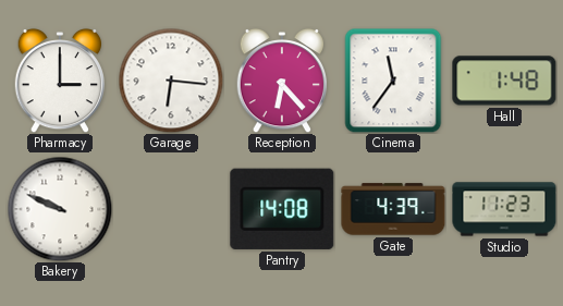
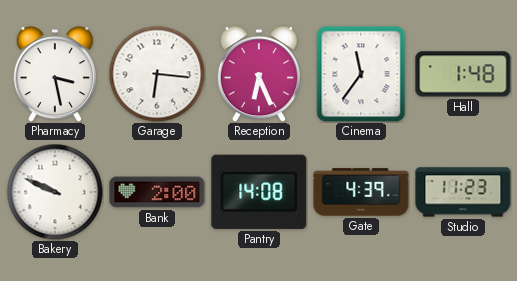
Pharmacy: 3:00 -> 3:28 (54, 74)
Reception: 6:23 -> 6:26 (258, 74)
Bank: none -> 2:00 (157, 192)
